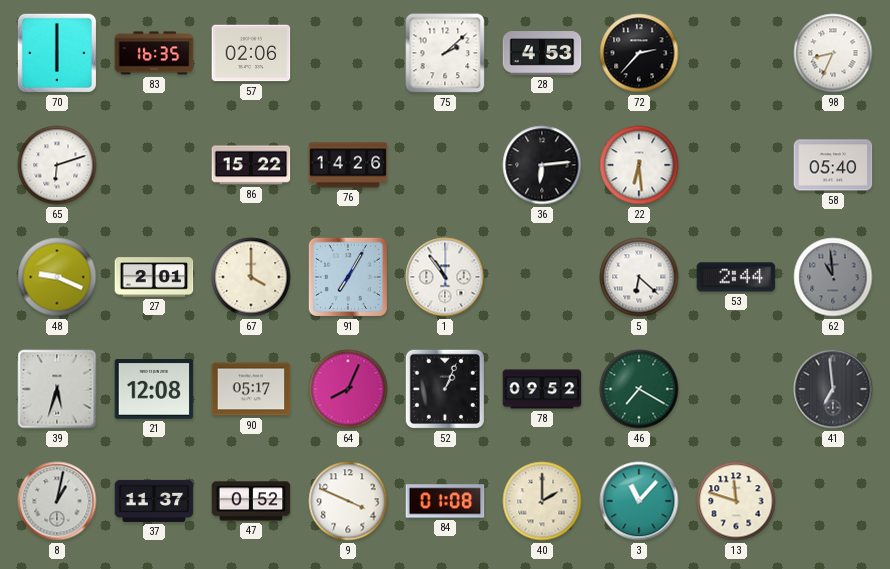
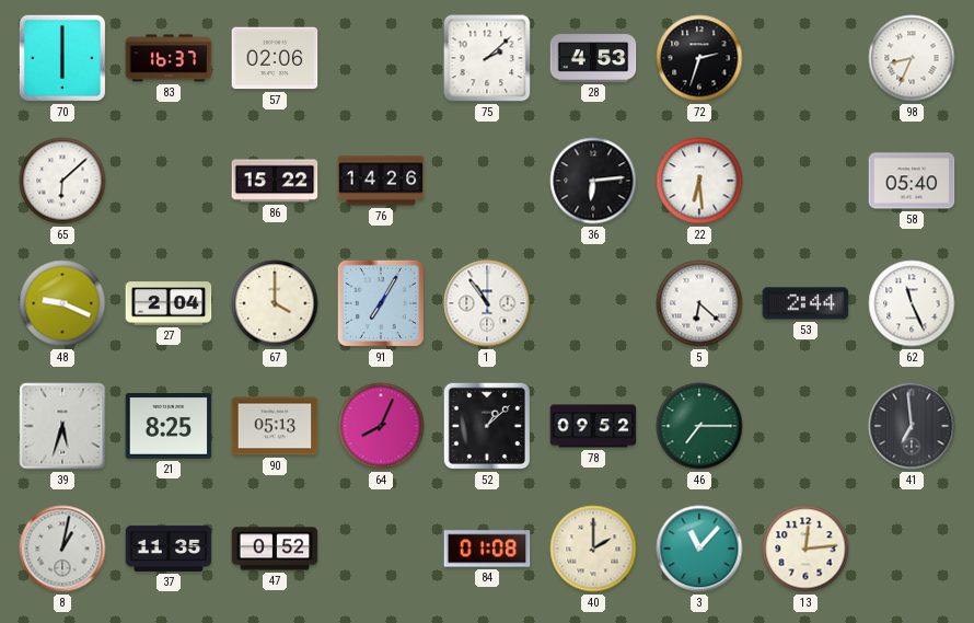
83: 16:35 -> 16:37 (169, 58)
72: 2:37 -> 2:33 (699, 58)
65: 6:12 -> 6:08 (62, 181)
27: 2:01 -> 2:04 (169, 303)
62: 10:59 -> 11:26 (912, 303)
62 dial: grey -> white (912, 303)
21: 12:08 -> 8:25 (169, 427)
90: 05:17 -> 05:13 (275, 426)
52: 1:04 -> 1:08 (486, 426)
46: 7:20 -> 7:15 (699, 426)
37: 11:37 -> 11:35 (169, 549)
9: 3:49 -> none (348, 501)
13: 11:48 -> 12:14 (805, 549)
